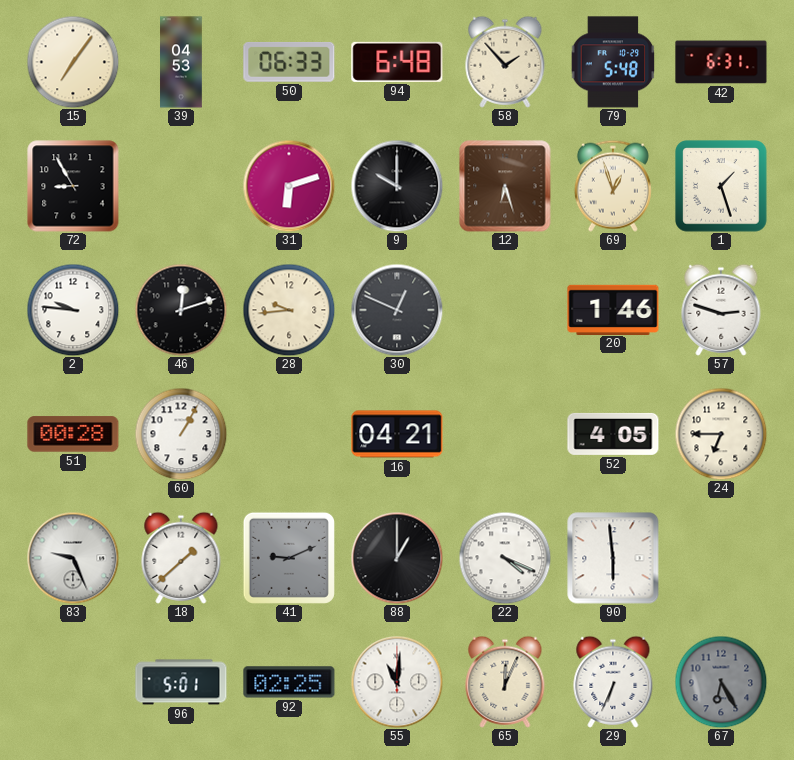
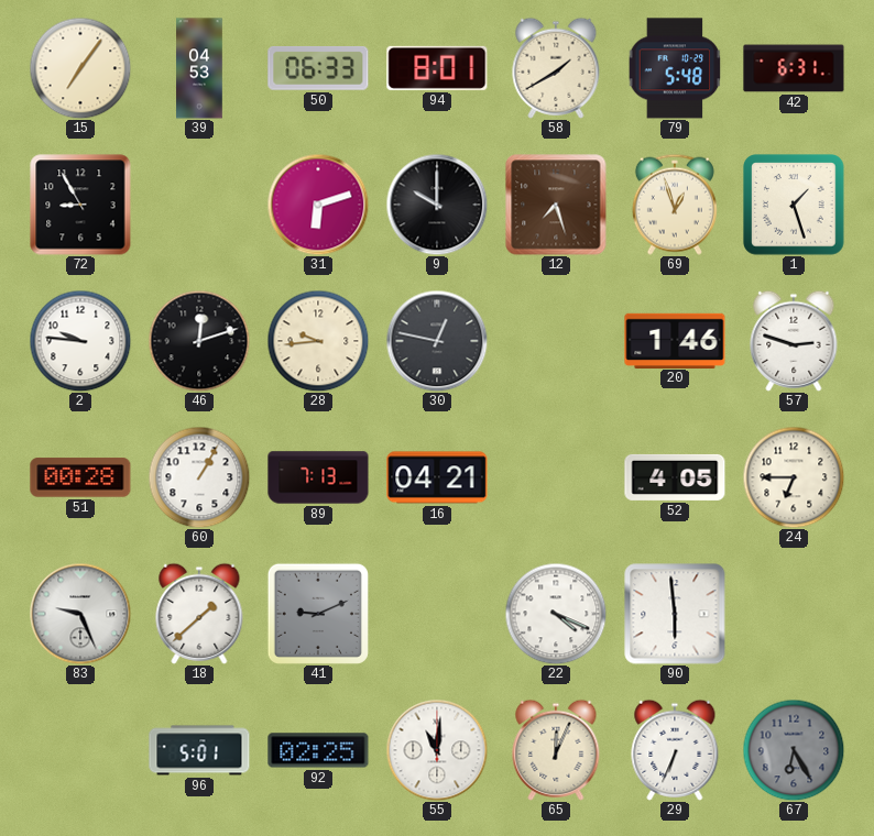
94: 6:48 -> 8:01 (437, 68)
58: 1:53 -> 1:40 (556, 68)
12: 6:27 -> 7:27 (556, 205)
30: 12:49 -> 12:47 (437, 341)
89: none -> 7:13 (318, 477)
88: 1:00 -> none (397, 558)
